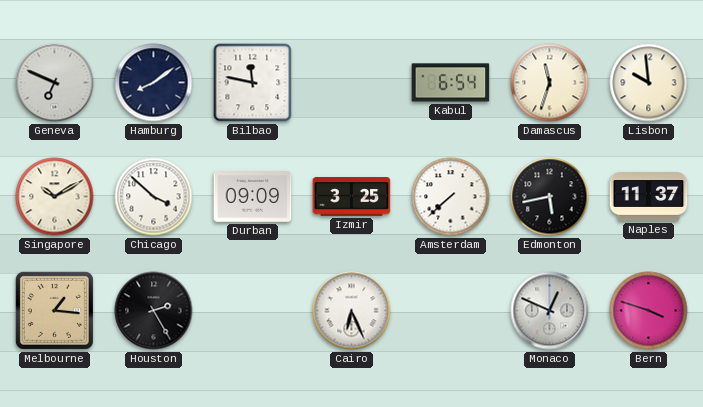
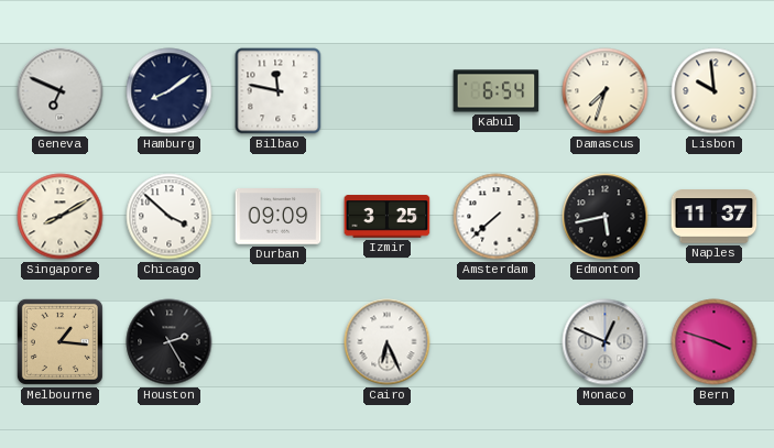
Damascus: 11:33 -> 7:33 (606, 91)
Singapore: 10:10 -> 8:10 (61, 217)
